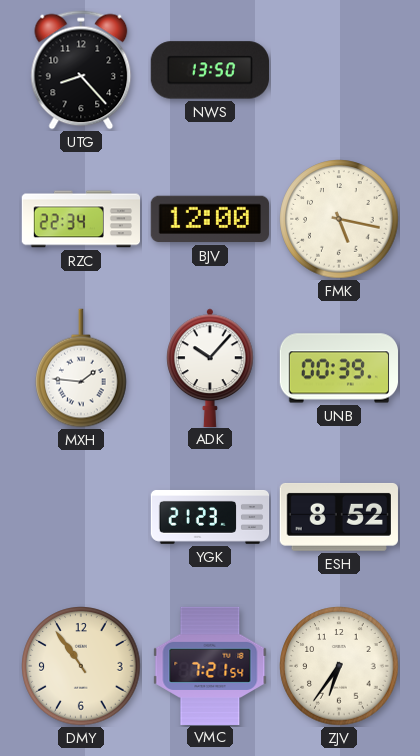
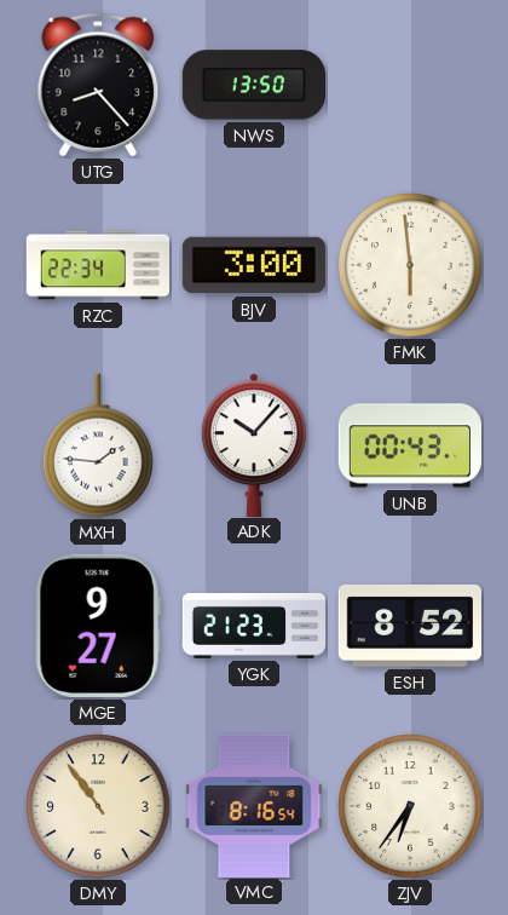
BJV: 12:00 -> 3:00 (254, 265)
FMK: 5:17 -> 5:59 (410, 265)
UNB: 00:39 -> 00:43 (410, 445)
MGE: none -> 9:27 (98, 626)
VMC: 7:21 -> 8:16 (254, 805)
